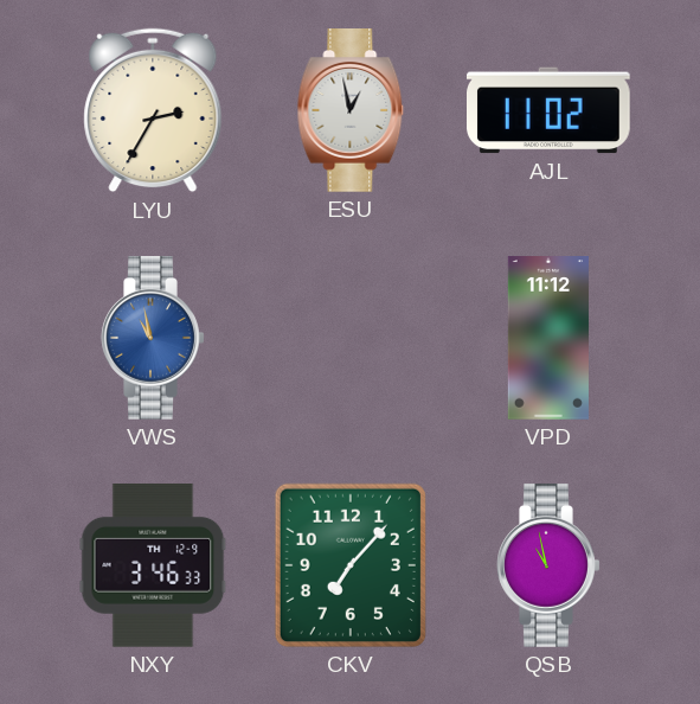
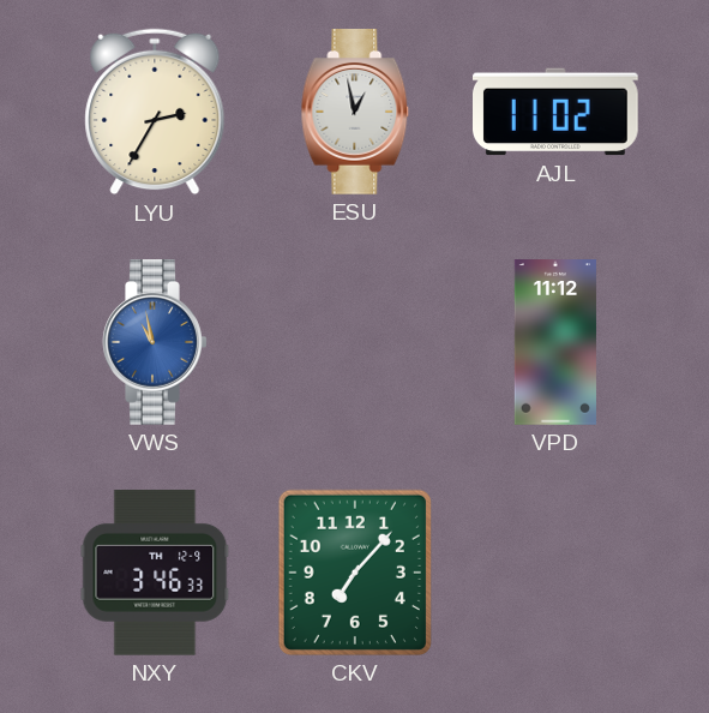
QSB: 10:58 -> none (548, 567)
